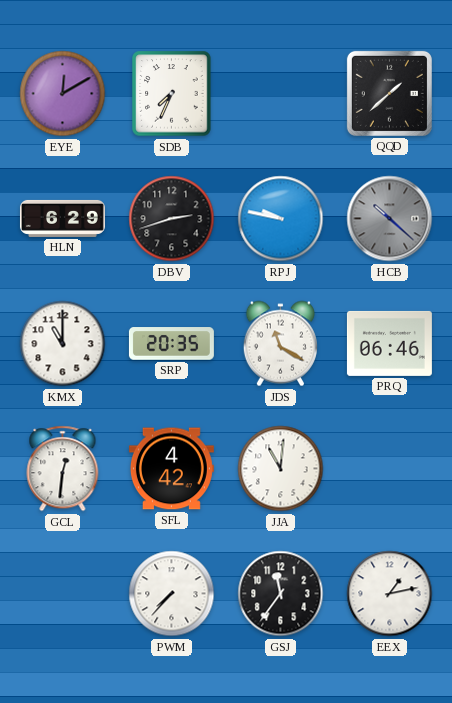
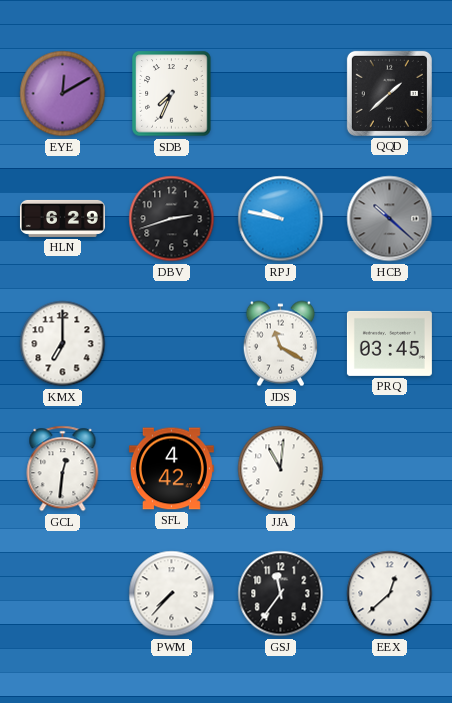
KMX: 11:00 -> 7:00 (63, 344)
SRP: 20:35 -> none (171, 344)
PRQ: 06:46 -> 03:45 (389, 343)
EEX: 1:13 -> 12:38 (390, 594)
